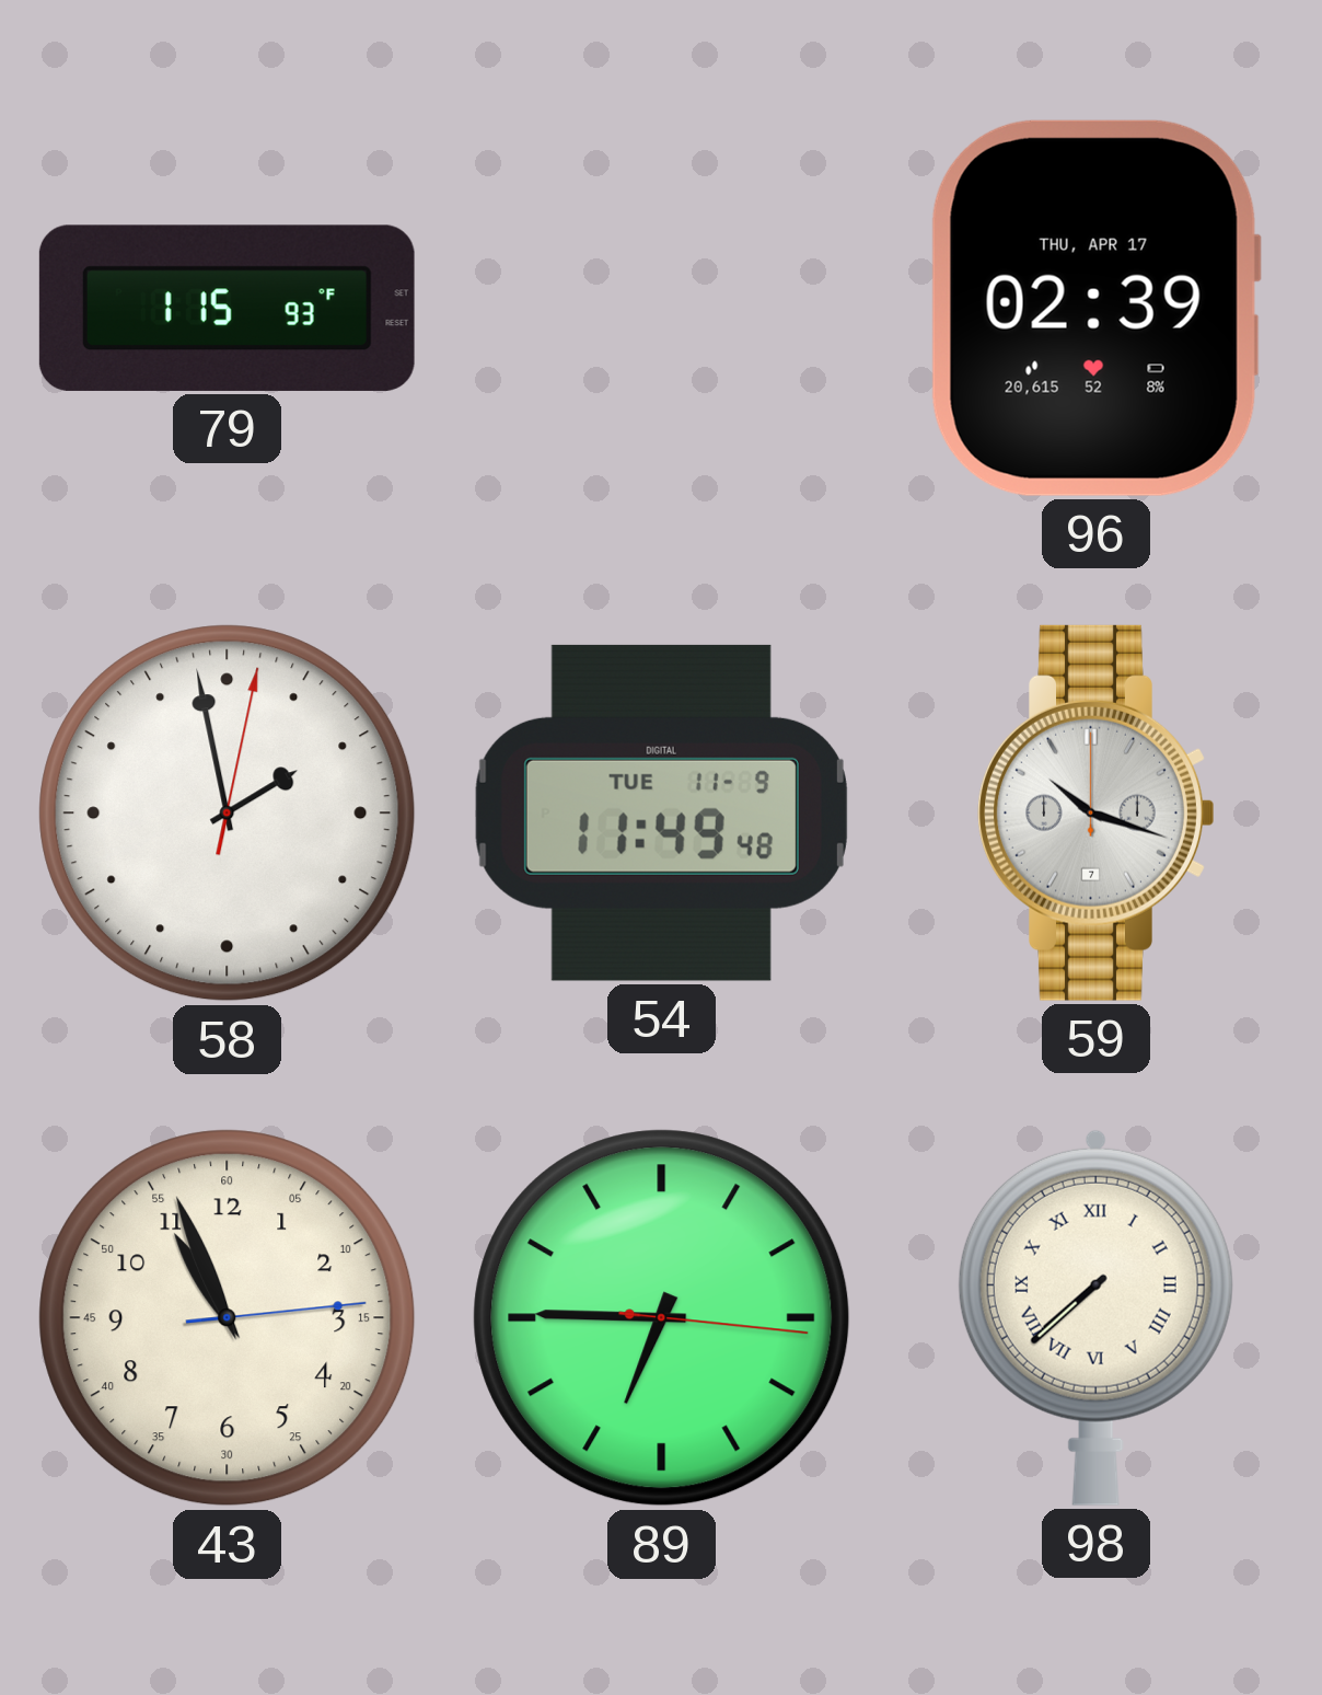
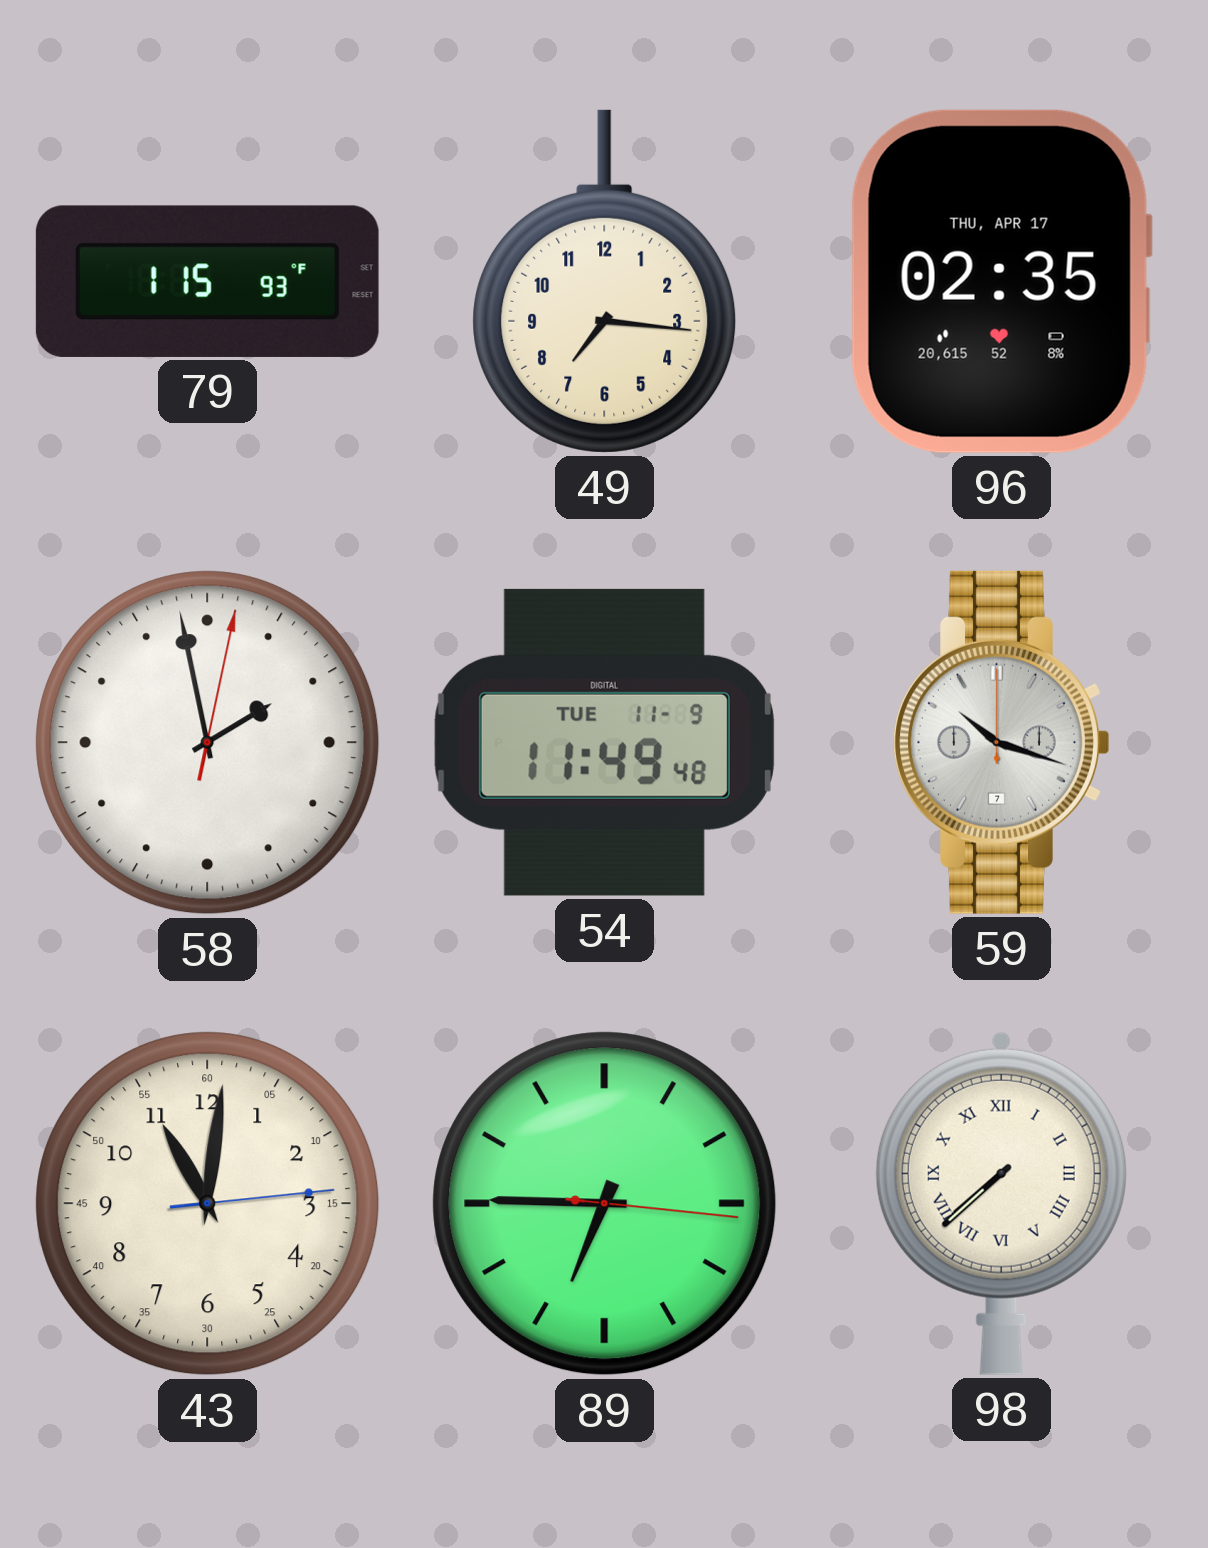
49: none -> 7:16 (605, 281)
96: 02:39 -> 02:35 (1001, 281)
43: 10:56 -> 11:01 (208, 1204)
